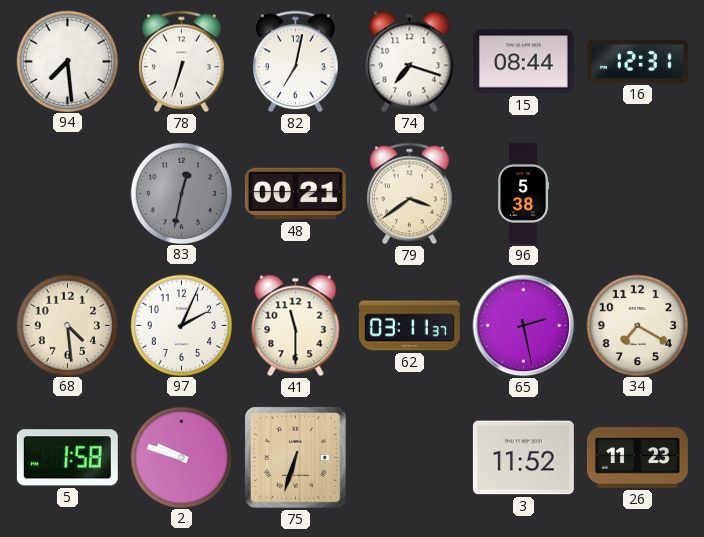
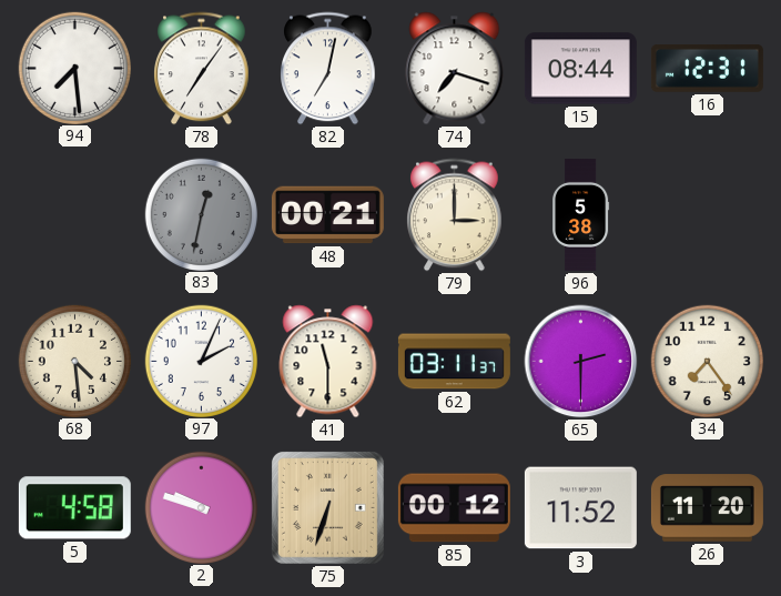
78: 6:33 -> 7:06 (202, 69)
79: 3:39 -> 3:00 (455, 215)
65: 2:28 -> 2:30 (581, 362)
34: 7:20 -> 7:24 (707, 361)
5: 1:58 -> 4:58 (74, 508)
85: none -> 00:12 (454, 508)
26: 11:23 -> 11:20 (707, 508)
